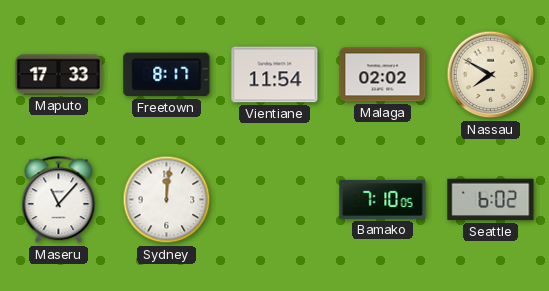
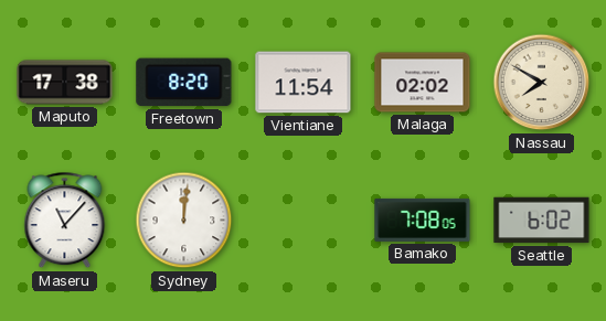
Maputo: 17:33 -> 17:38 (65, 83)
Freetown: 8:17 -> 8:20 (184, 83)
Bamako: 7:10 -> 7:08 (423, 220)
